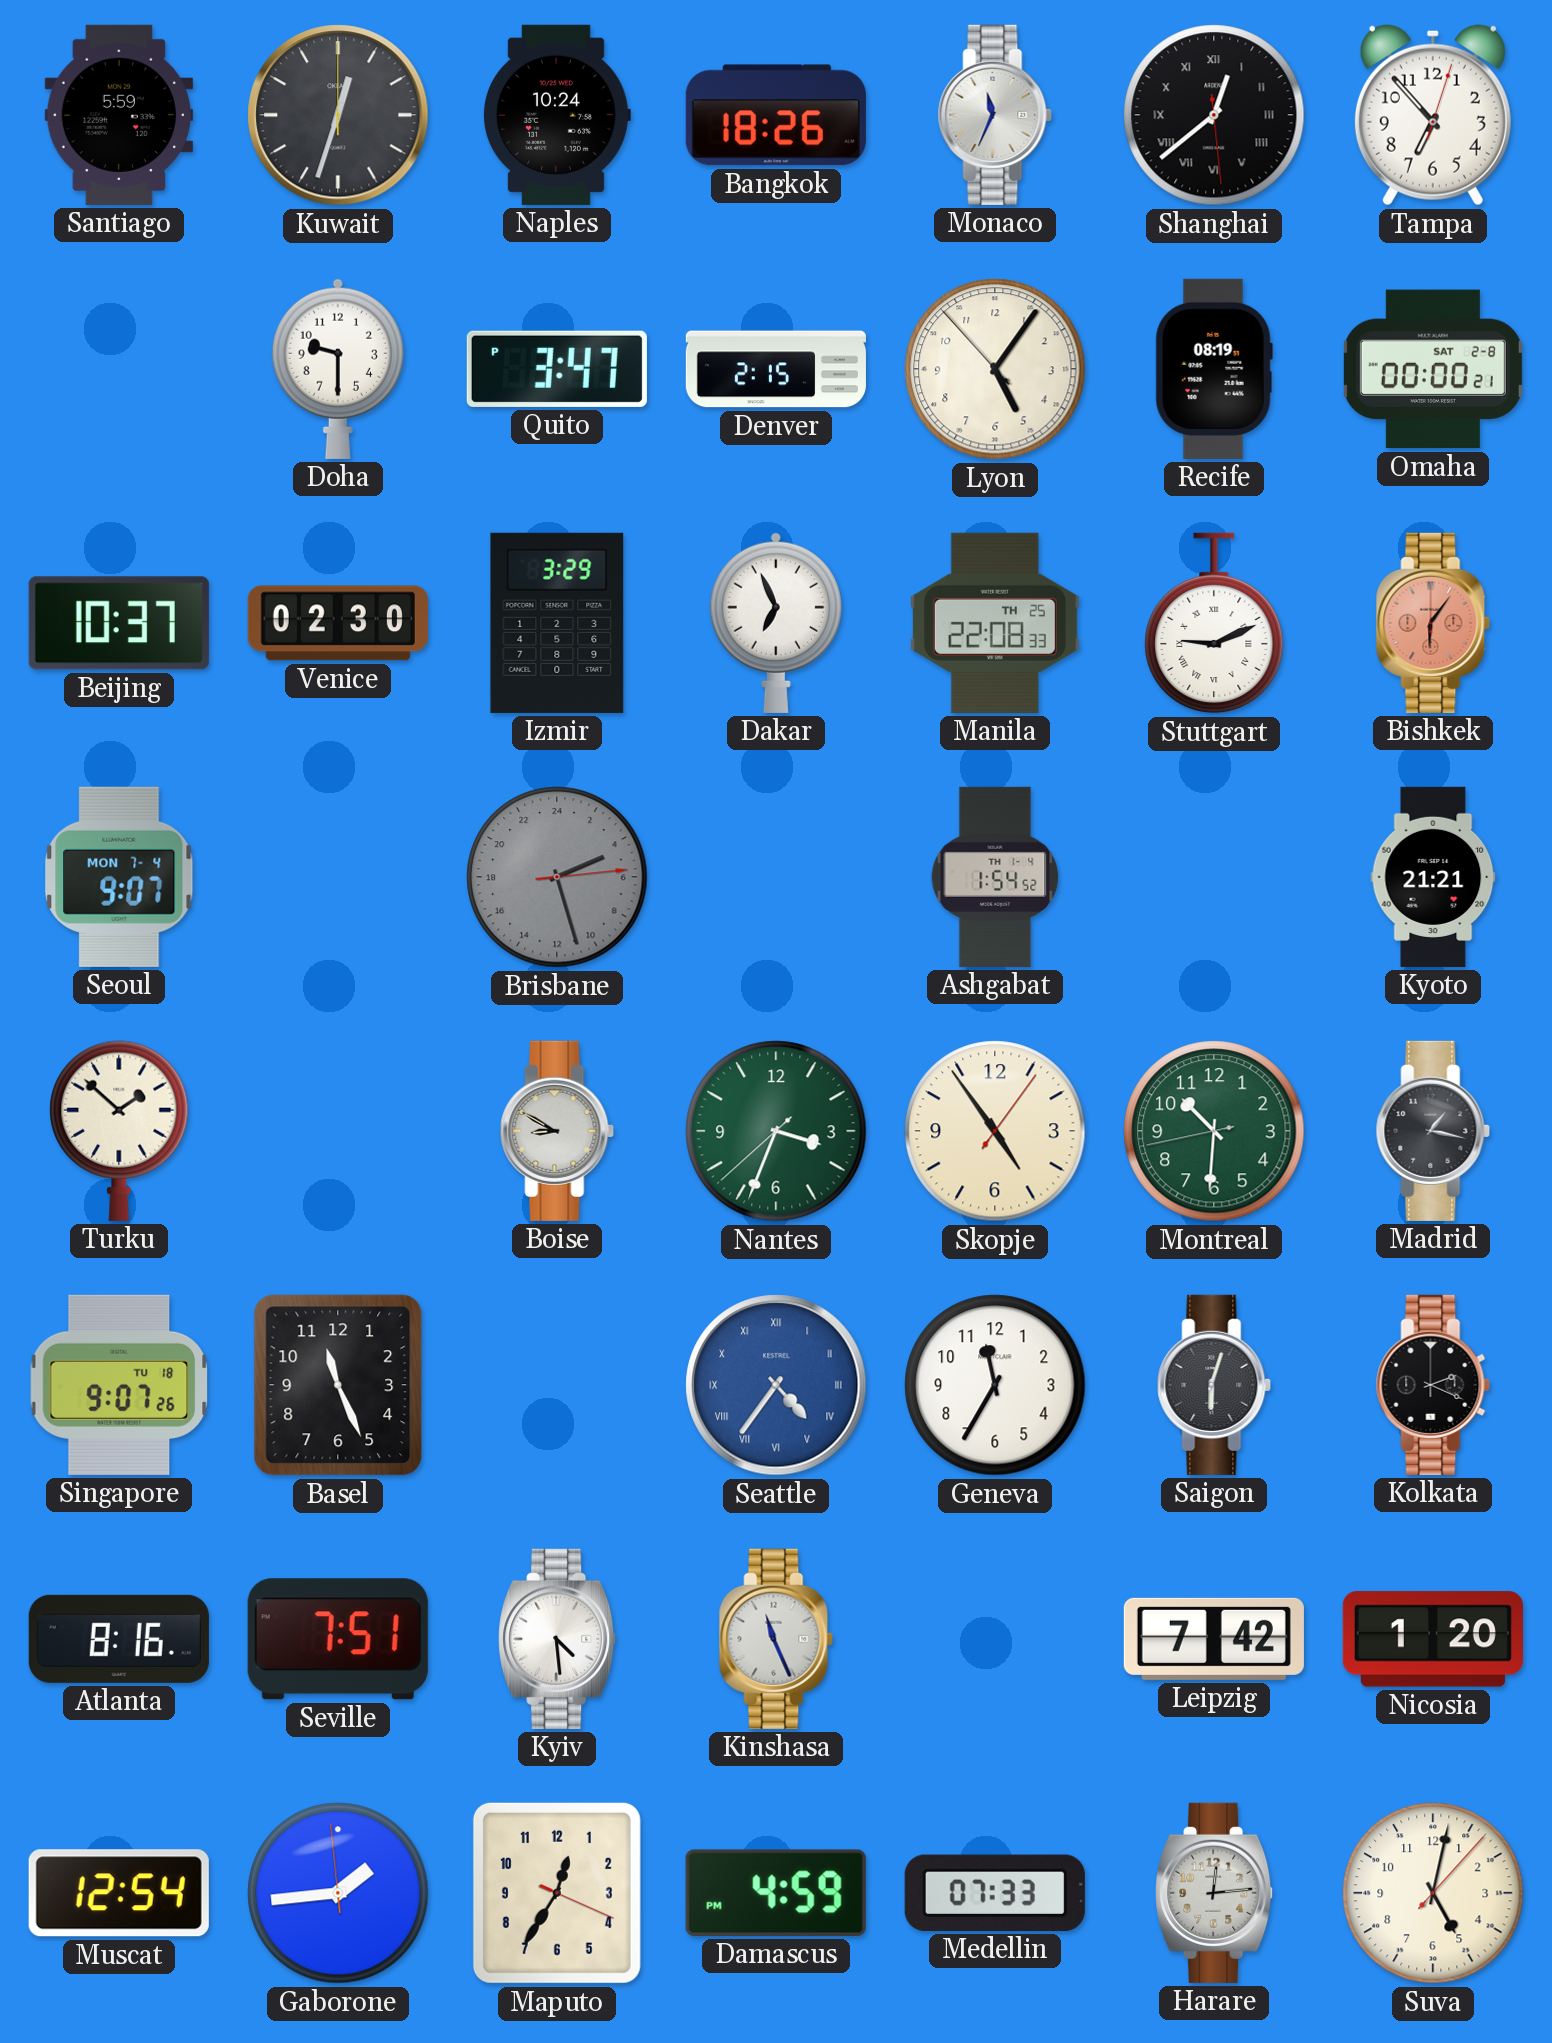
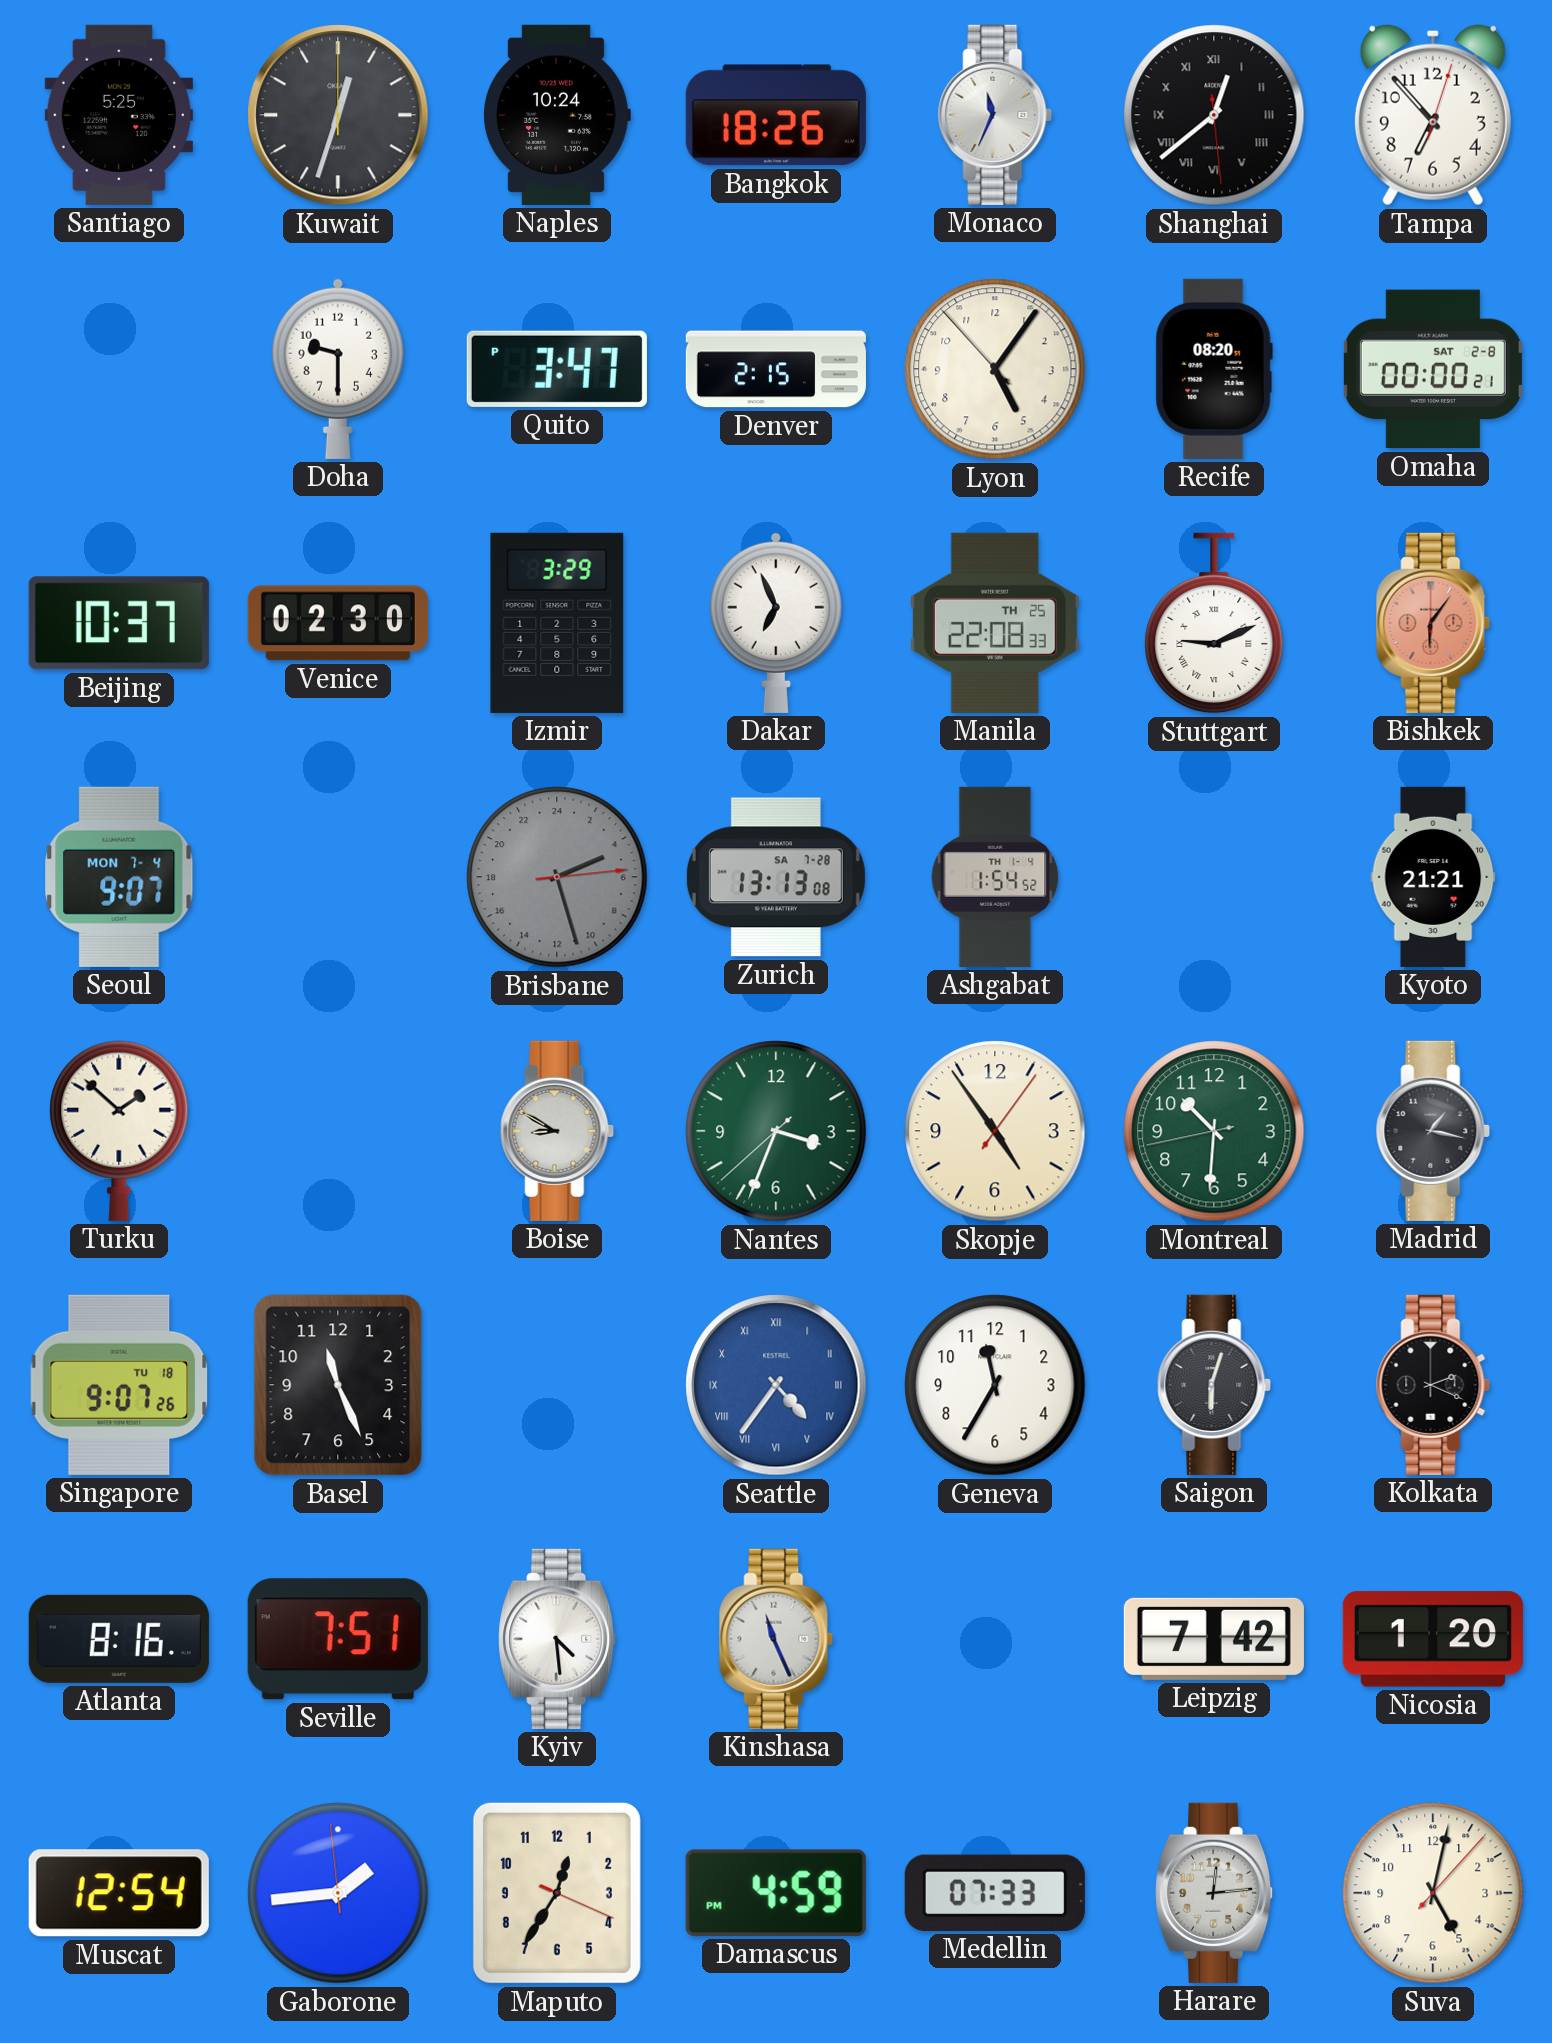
Santiago: 5:59 -> 5:25 (119, 115)
Recife: 08:19 -> 08:20 (1214, 369)
Zurich: none -> 13:13 (776, 877)
